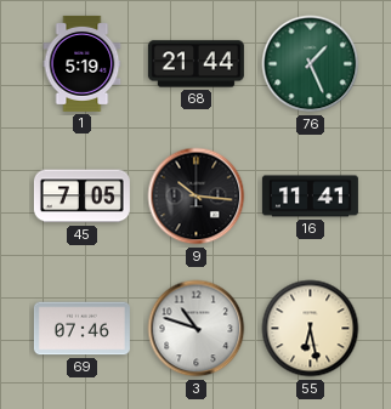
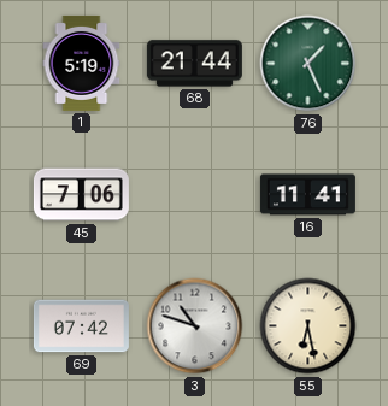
45: 7:05 -> 7:06 (81, 195)
9: 10:16 -> none (197, 197)
69: 07:46 -> 07:42 (81, 326)
